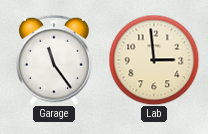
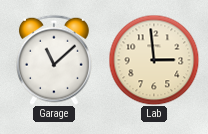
Garage: 11:24 -> 11:08 (55, 60)
